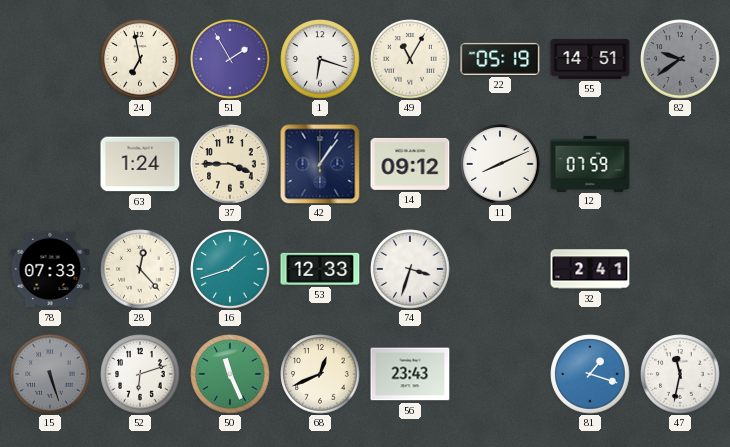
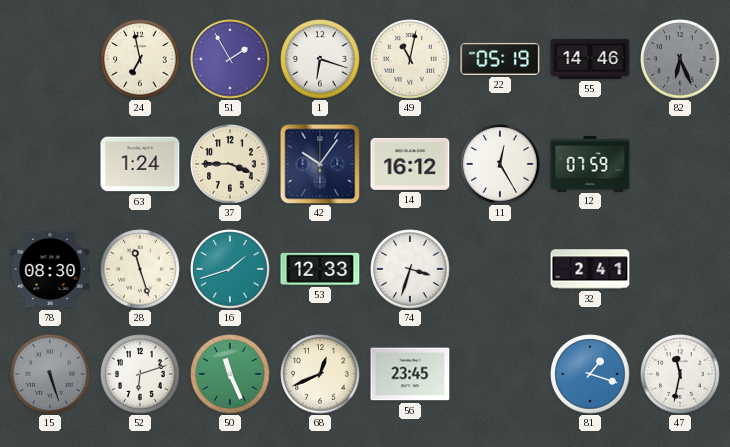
49: 11:05 -> 11:02 (410, 59)
55: 14:51 -> 14:46 (590, 59)
82: 9:39 -> 6:26 (680, 59)
42: 1:06 -> 10:06 (320, 164)
14: 09:12 -> 16:12 (410, 164)
11: 8:11 -> 12:25 (500, 164)
78: 07:33 -> 08:30 (50, 269)
28: 12:23 -> 11:27 (140, 269)
56: 23:43 -> 23:45 (410, 374)
